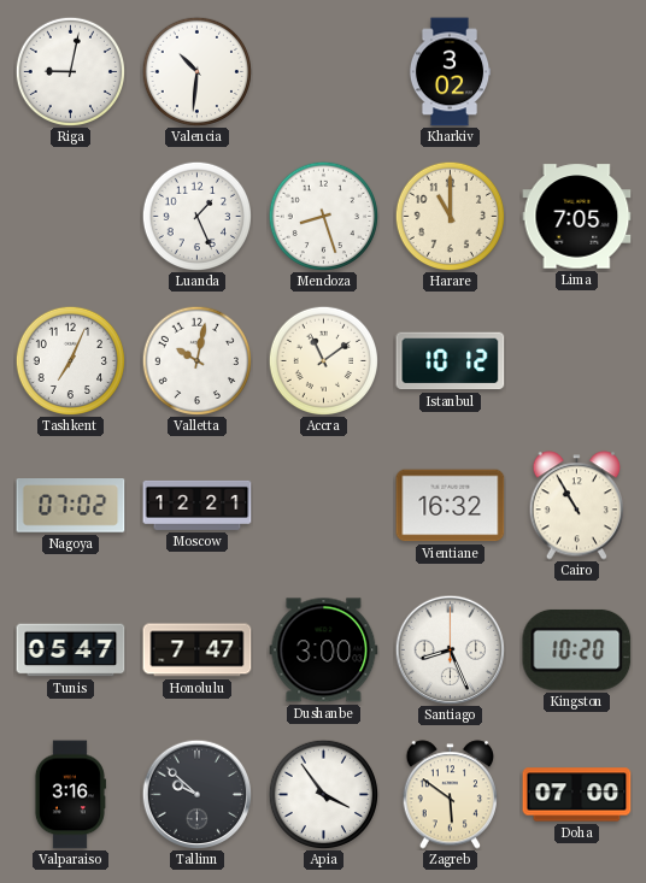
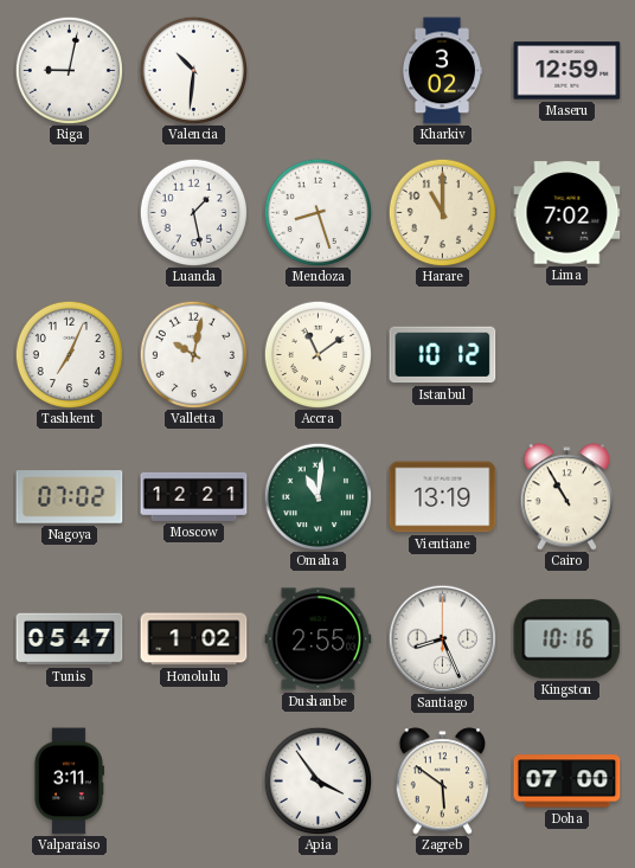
Maseru: none -> 12:59 (567, 71)
Luanda: 1:26 -> 1:28 (193, 212)
Lima: 7:05 -> 7:02 (567, 213)
Omaha: none -> 11:01 (317, 496)
Vientiane: 16:32 -> 13:19 (443, 497)
Honolulu: 7:47 -> 1:02 (194, 639)
Dushanbe: 3:00 -> 2:55 (319, 639)
Kingston: 10:20 -> 10:16 (567, 638)
Valparaiso: 3:16 -> 3:11 (69, 782)
Tallinn: 9:52 -> none (196, 794)
